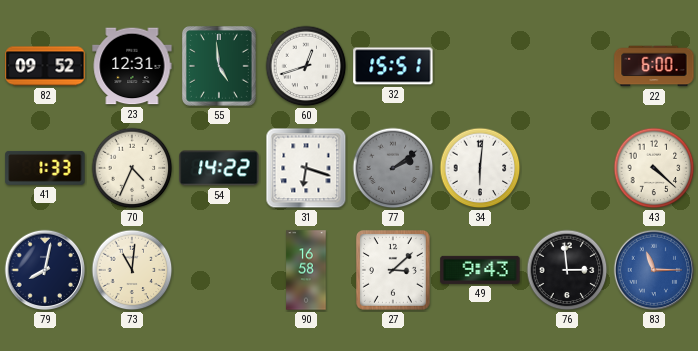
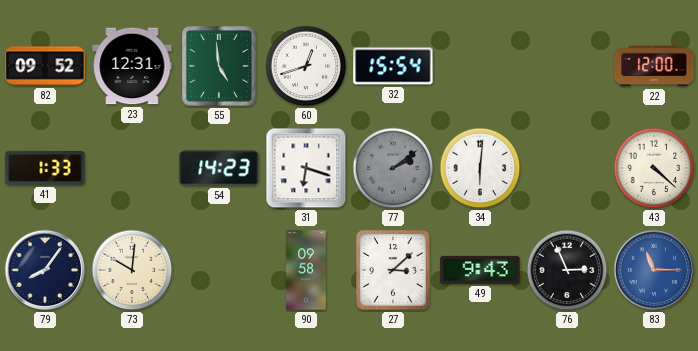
32: 15:51 -> 15:54 (393, 66)
22: 6:00 -> 12:00 (654, 66)
70: 4:34 -> none (132, 168)
54: 14:22 -> 14:23 (219, 168)
79: 8:02 -> 8:06 (45, 270)
73: 11:01 -> 10:01 (132, 270)
90: 16:58 -> 09:58 (306, 270)
76: 2:59 -> 2:56 (567, 270)
